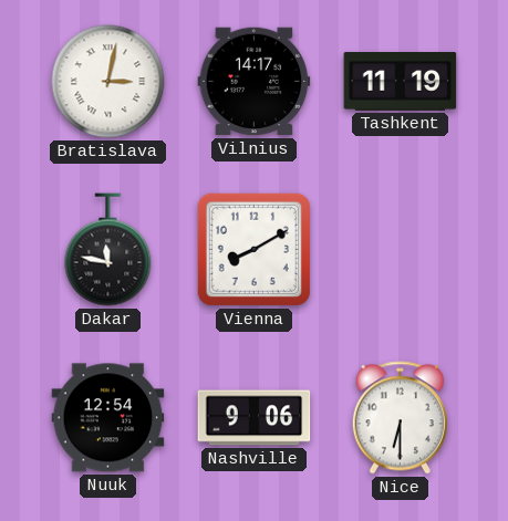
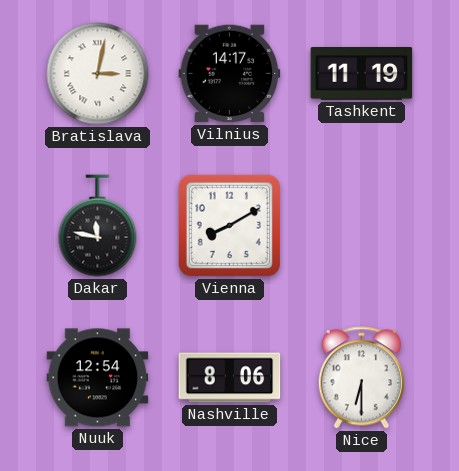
Nashville: 9:06 -> 8:06 (230, 378)
